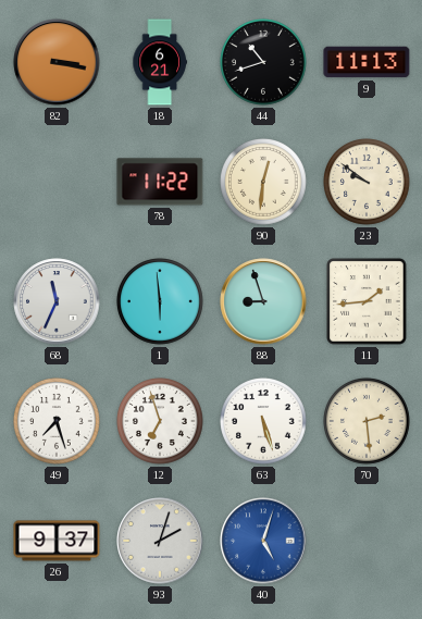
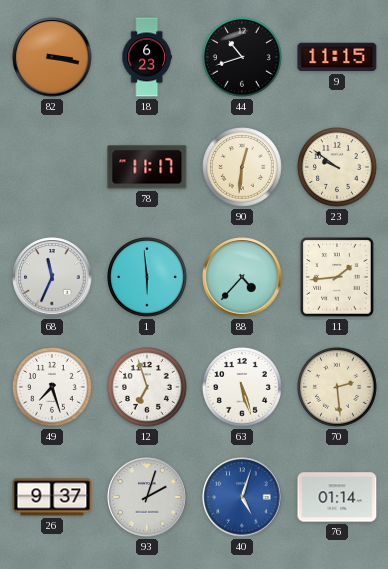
18: 6:21 -> 6:23 (147, 57)
9: 11:13 -> 11:15 (337, 57)
78: 11:22 -> 11:17 (147, 167)
88: 8:57 -> 4:37 (242, 277)
76: none -> 01:14 (337, 497)
